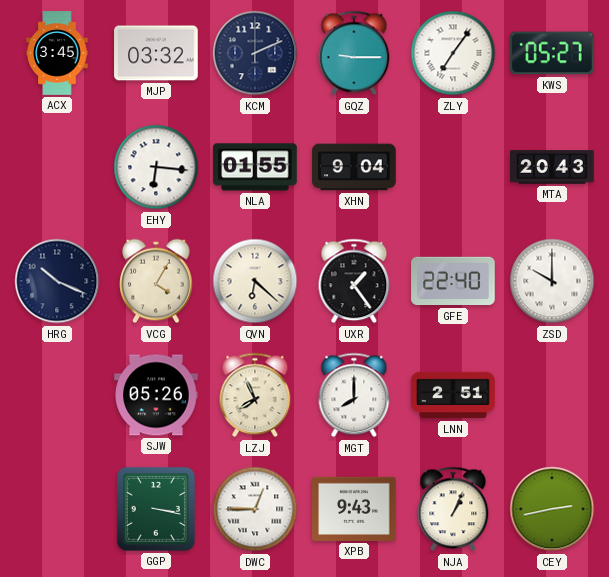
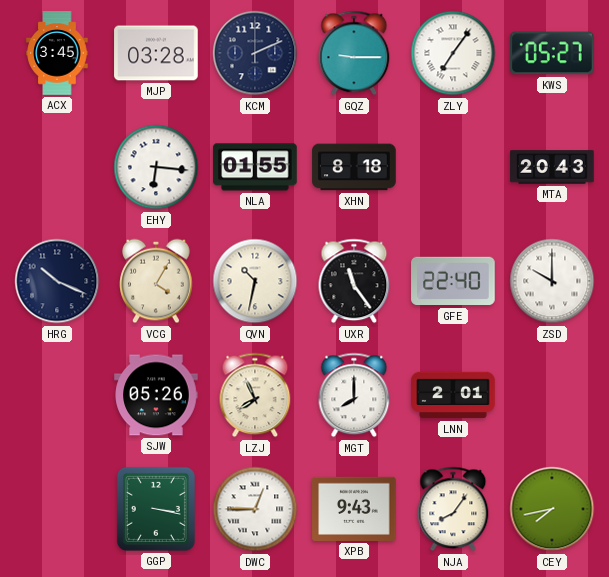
MJP: 03:32 -> 03:28 (156, 53)
XHN: 9:04 -> 8:18 (354, 167)
QVN: 6:22 -> 10:32 (255, 281)
UXR: 1:24 -> 11:24 (354, 281)
LNN: 2:51 -> 2:01 (453, 395)
NJA: 1:04 -> 8:06 (453, 509)
CEY: 2:43 -> 7:43 (552, 509)
